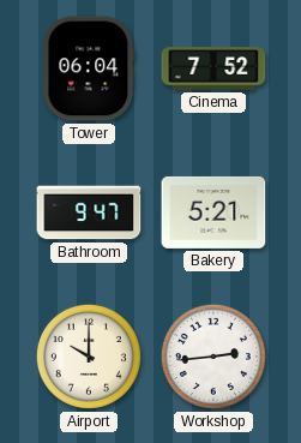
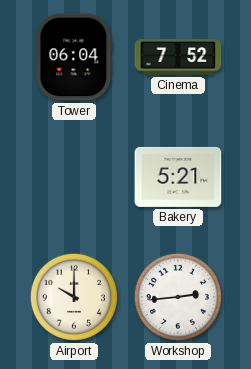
Bathroom: 9:47 -> none (89, 212)
